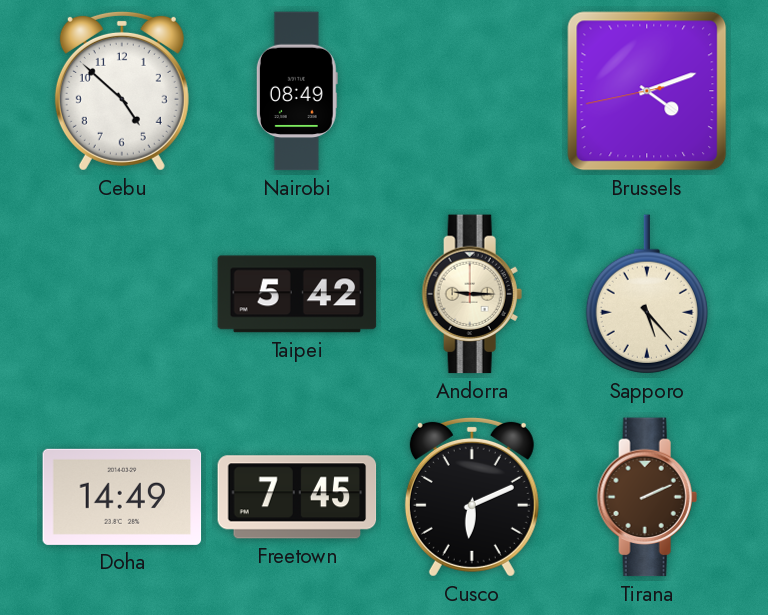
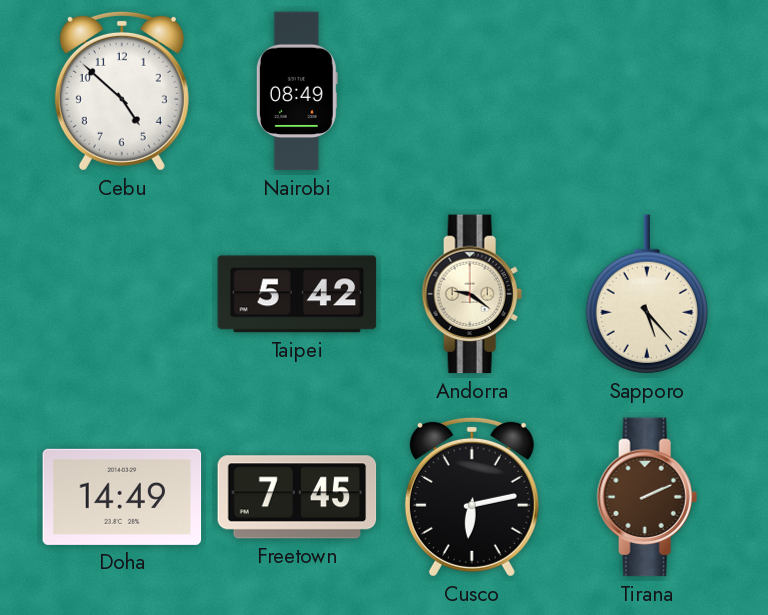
Brussels: 4:11 -> none (647, 91)
Andorra: 9:15 -> 9:21 (472, 294)
Cusco: 6:11 -> 6:13 (472, 497)
